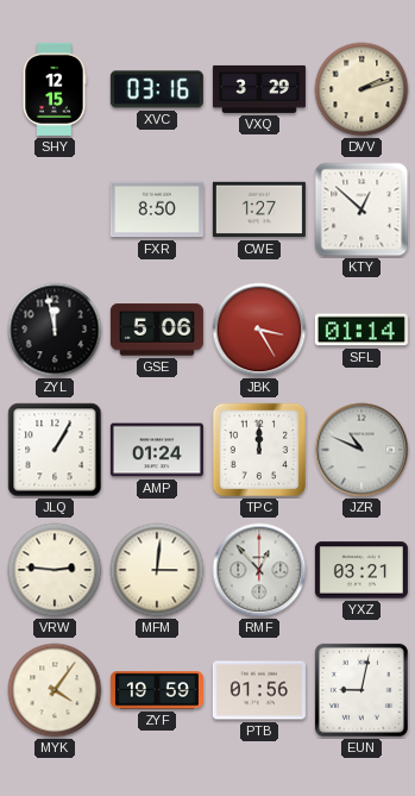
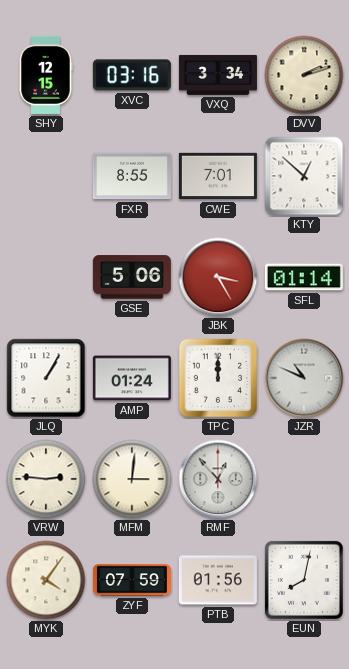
VXQ: 3:29 -> 3:34 (218, 75)
FXR: 8:50 -> 8:55 (132, 176)
CWE: 1:27 -> 7:01 (218, 176)
ZYL: 11:58 -> none (55, 330)
YXZ: 03:21 -> none (361, 570)
ZYF: 19:59 -> 07:59 (132, 580)
EUN: 9:02 -> 8:02 (304, 580)
